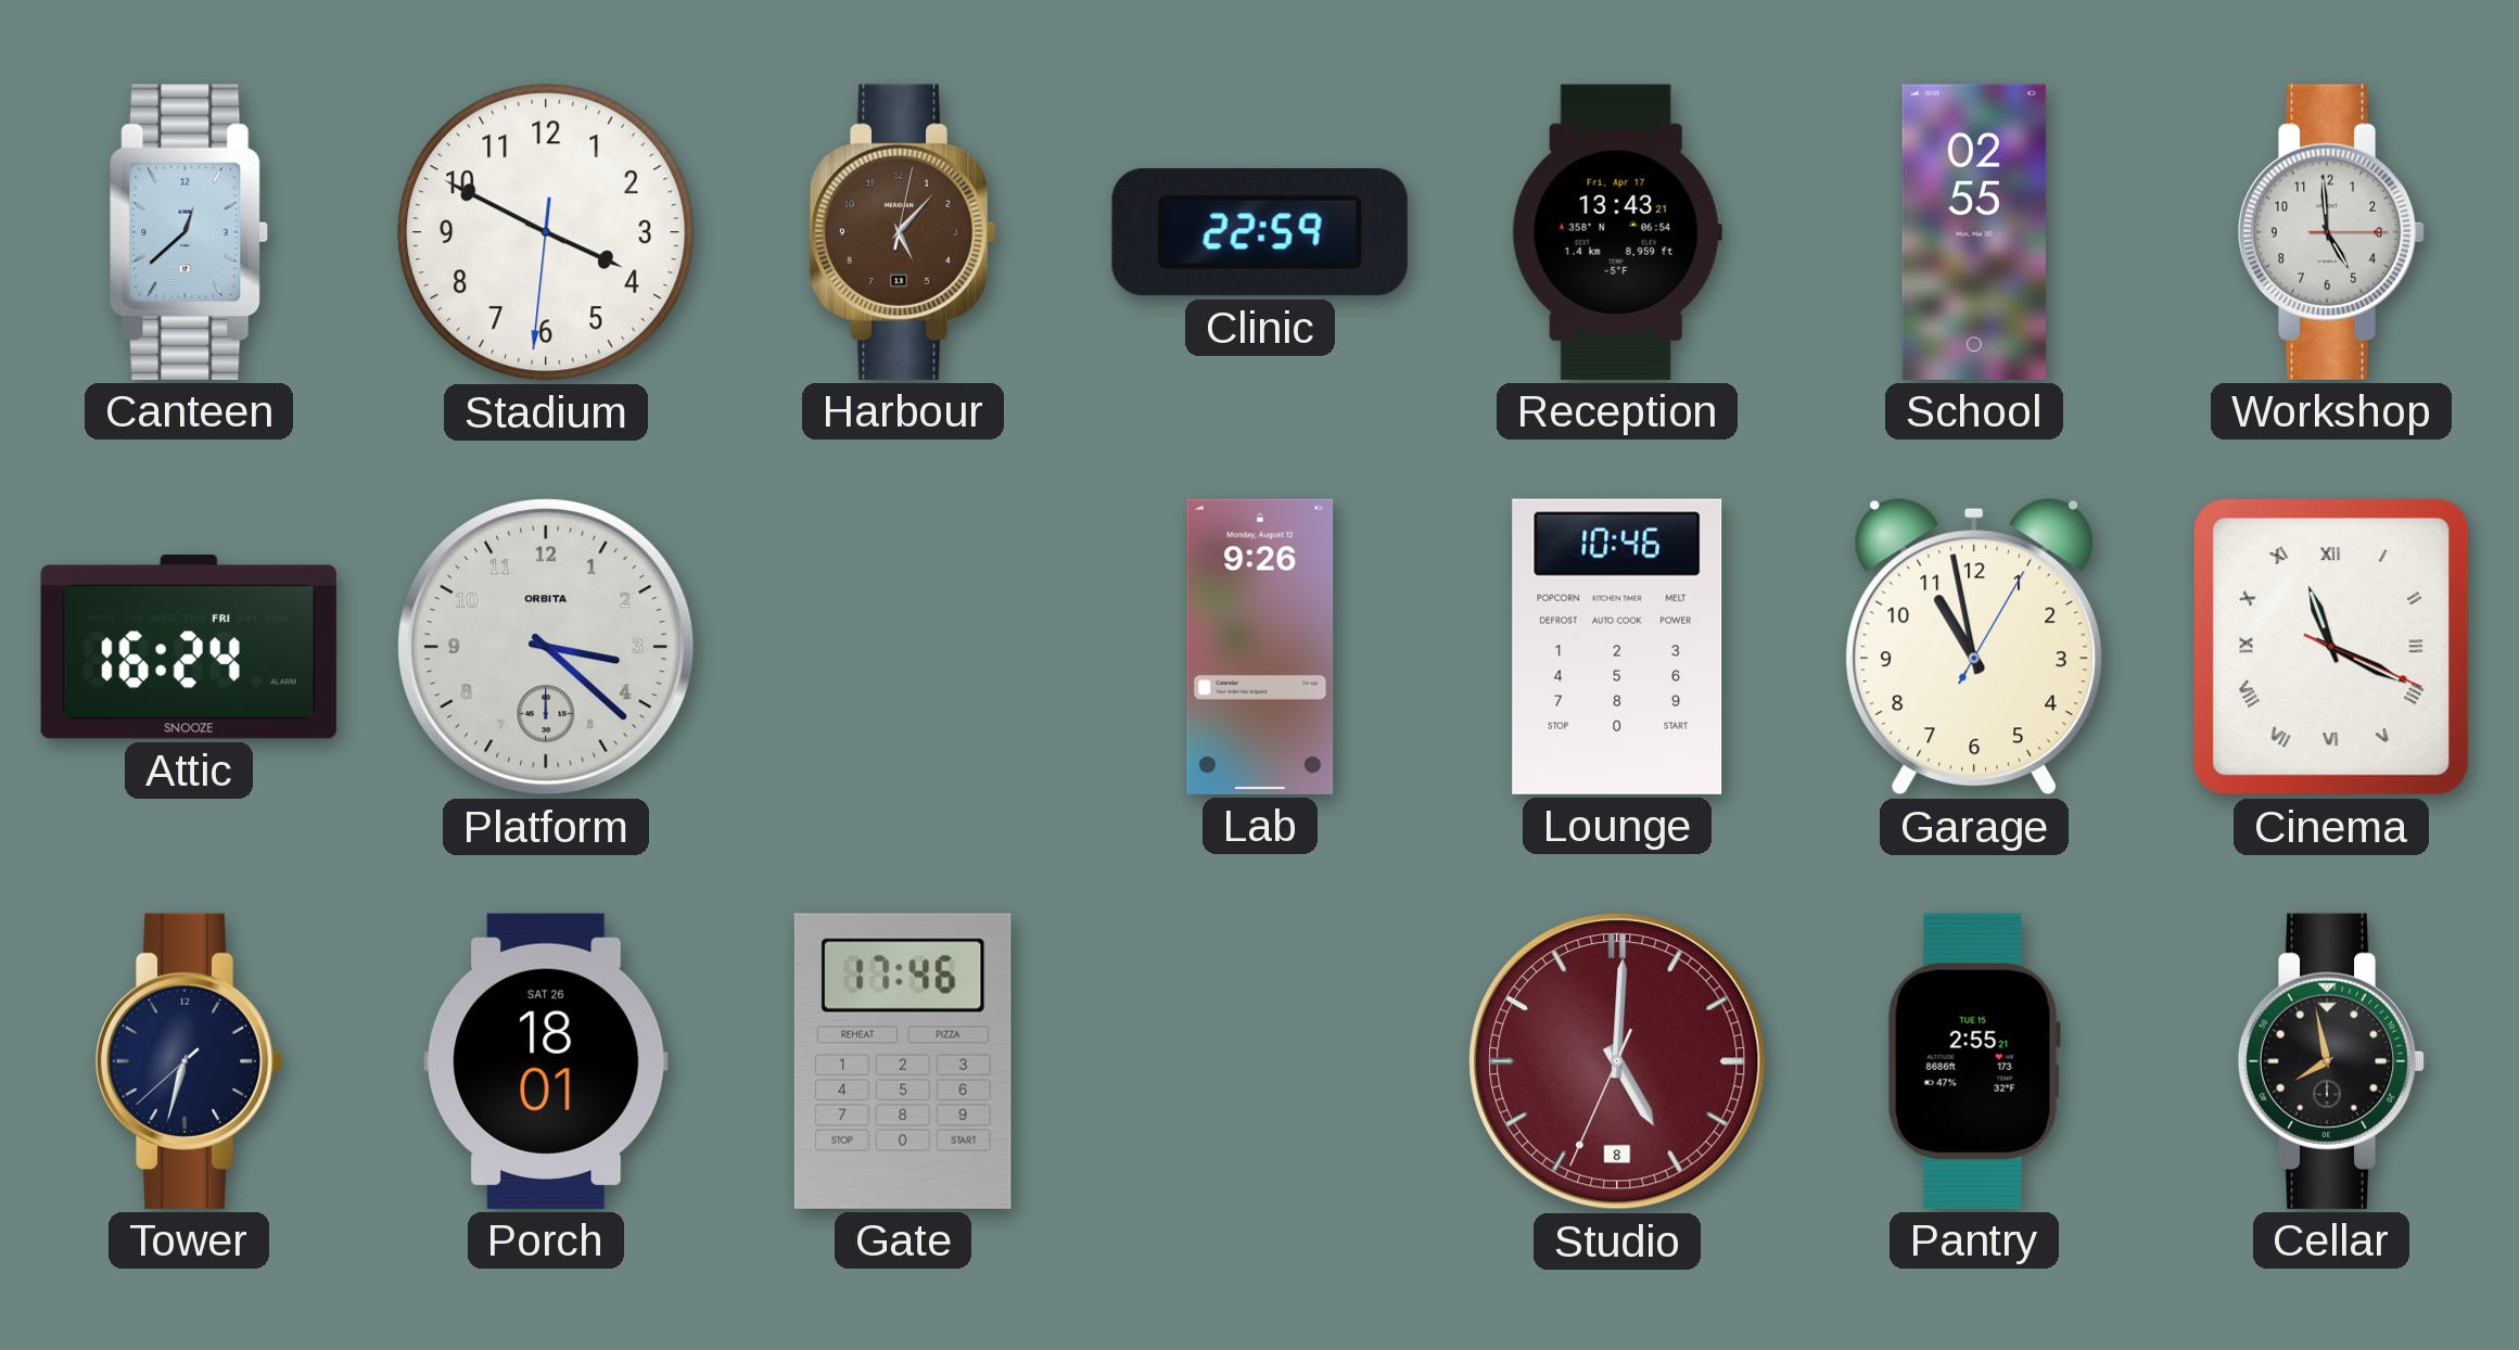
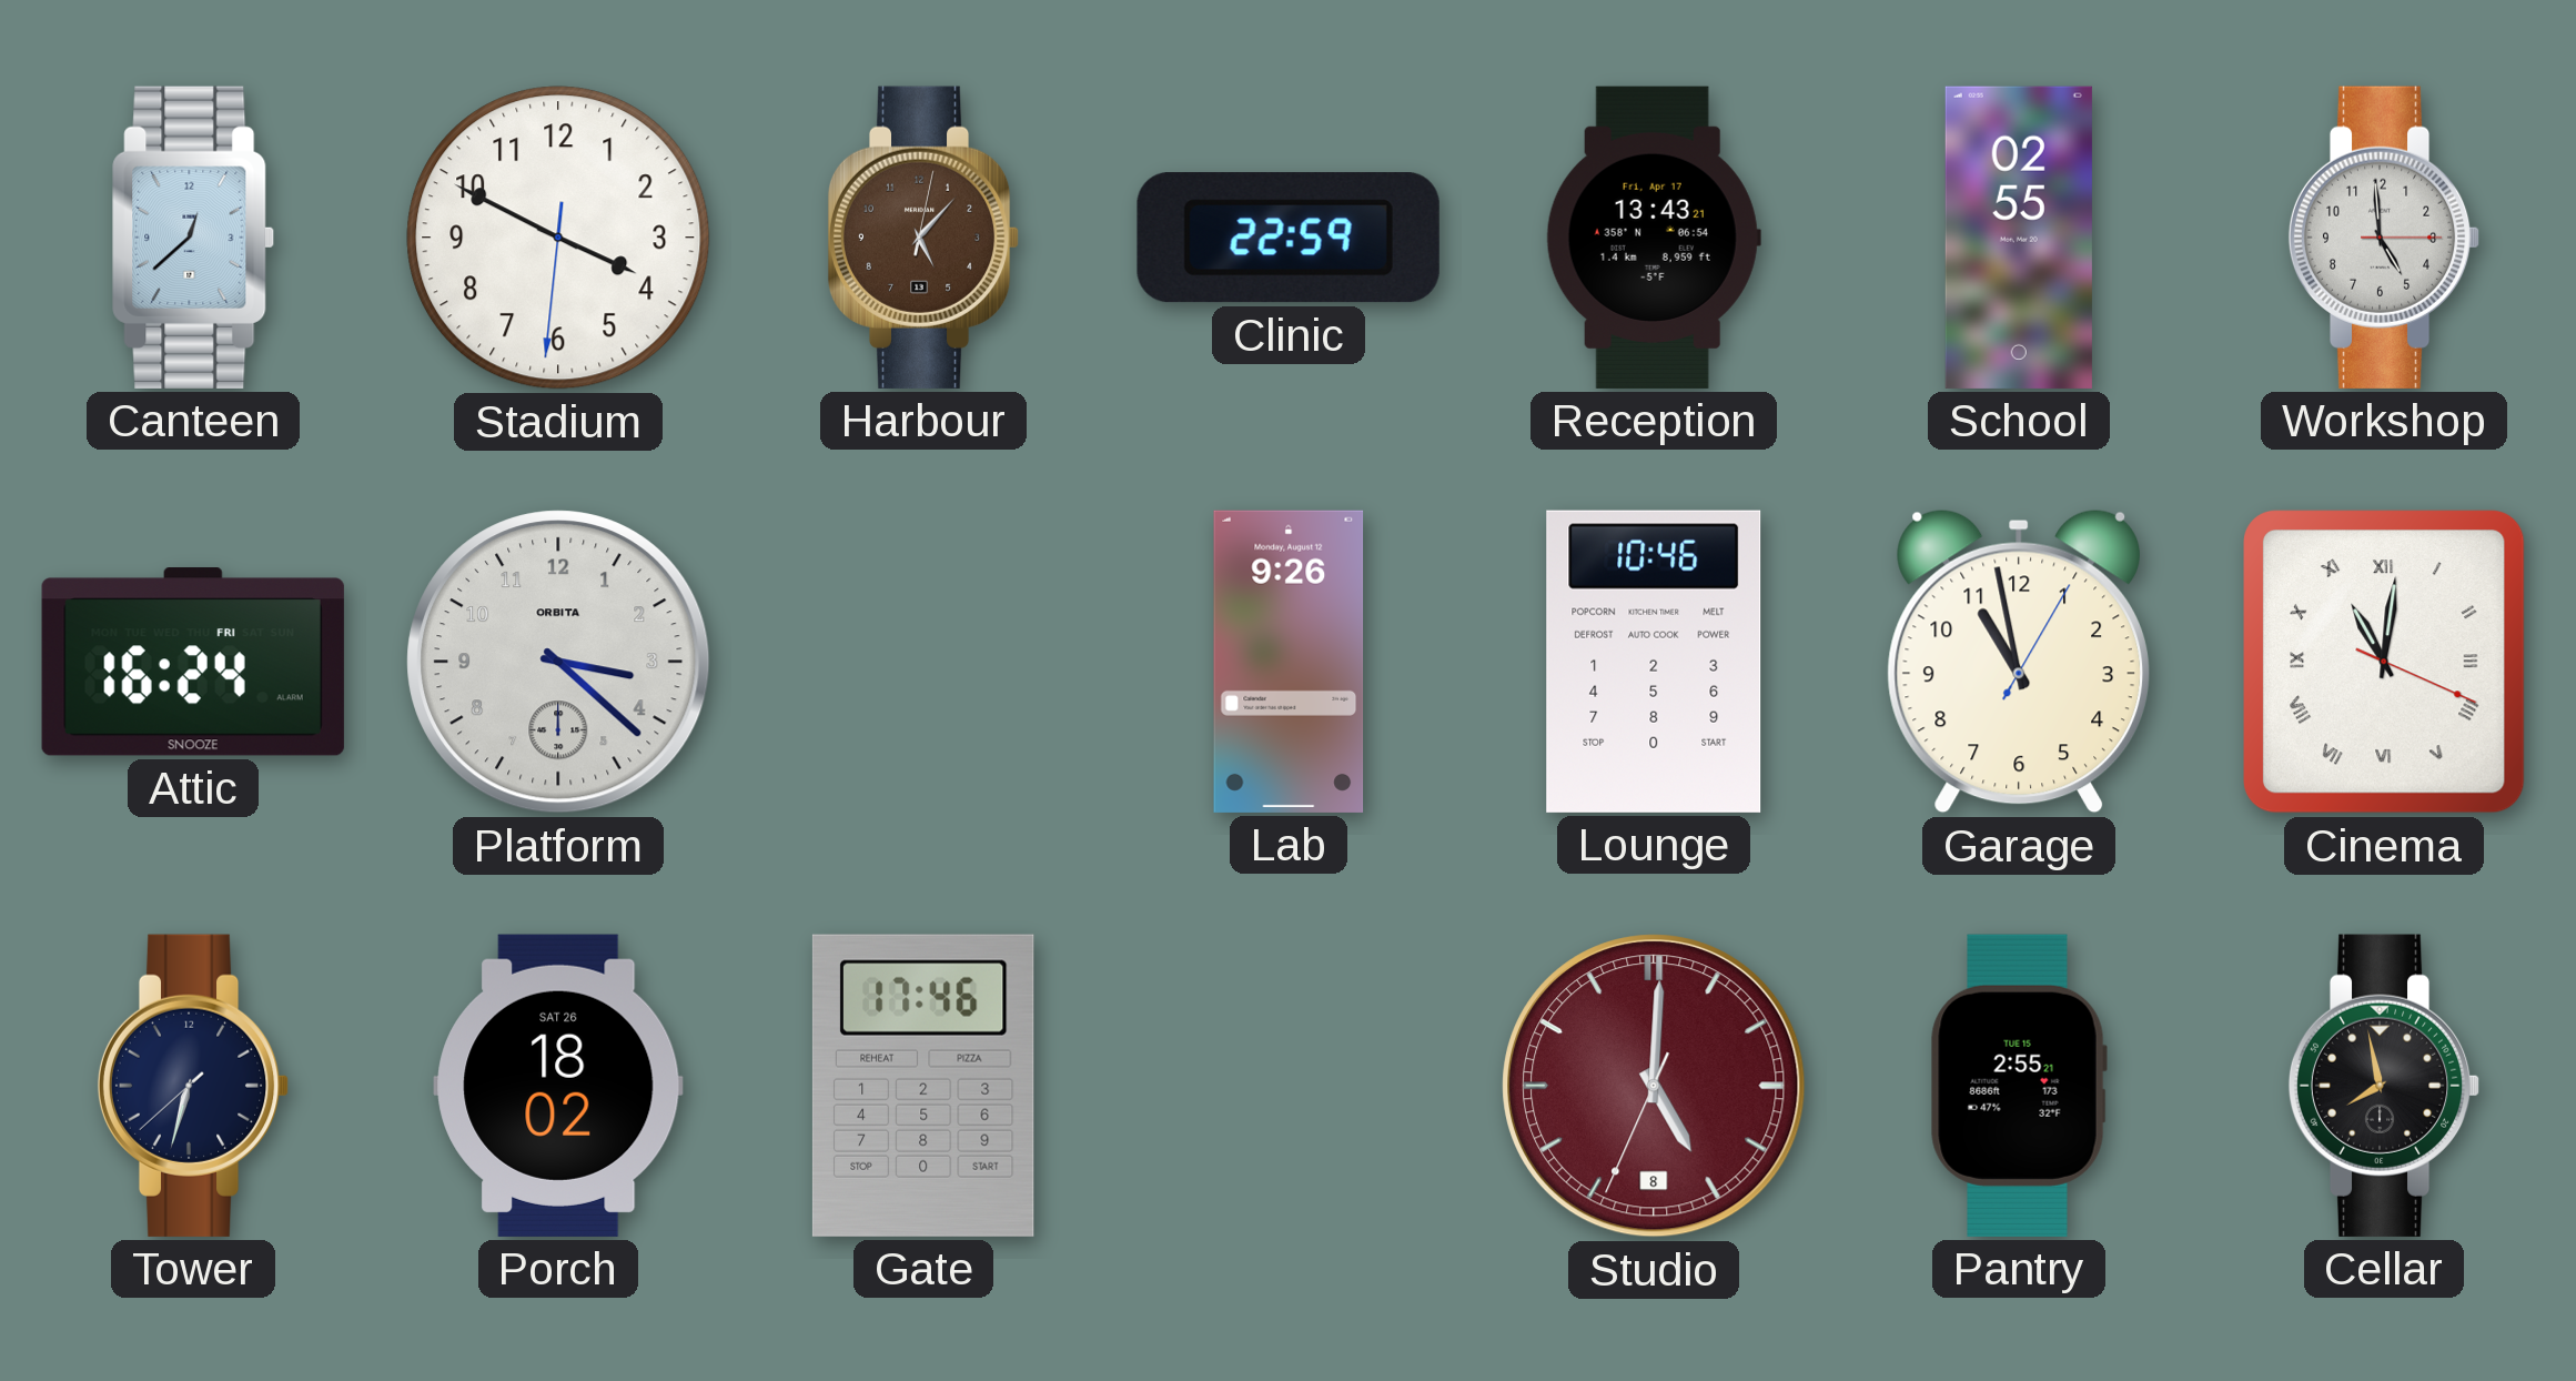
Cinema: 11:19 -> 11:01 (2384, 662)
Porch: 18:01 -> 18:02 (558, 1086)
